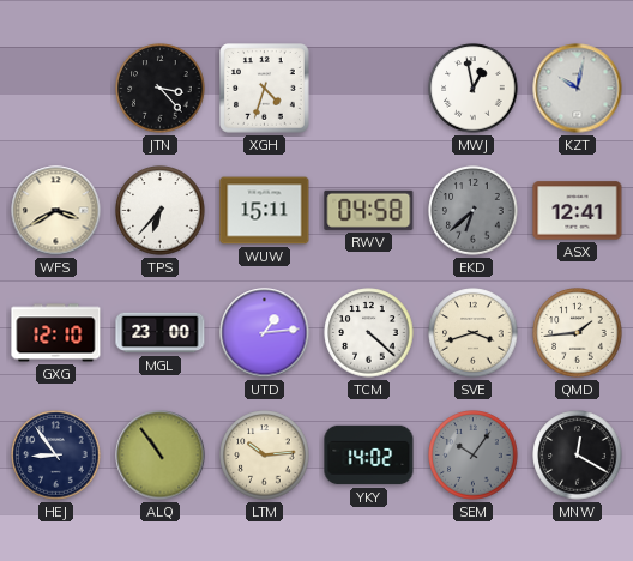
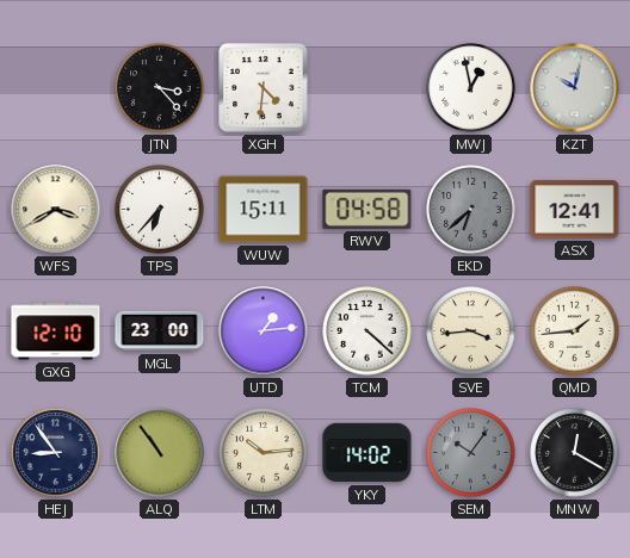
XGH: 4:33 -> 4:31 (264, 88)
SVE: 3:42 -> 3:44 (471, 331)
